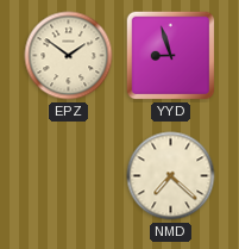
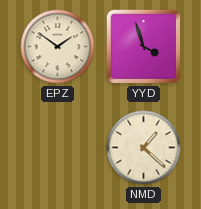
YYD: 8:57 -> 3:57 (144, 47)
NMD: 7:22 -> 1:22 (144, 148)
